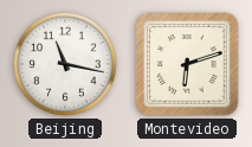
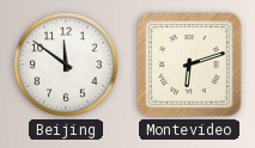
Beijing: 11:17 -> 11:51 (66, 64)
